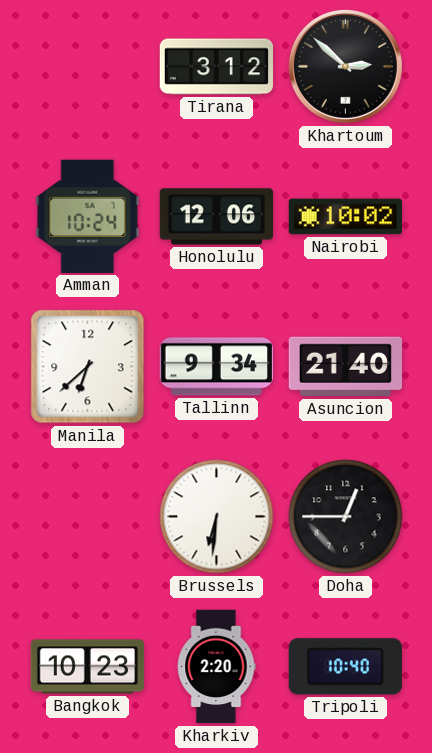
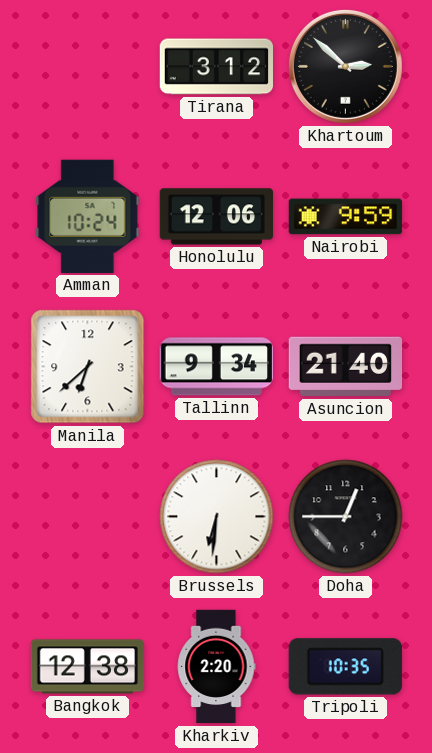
Nairobi: 10:02 -> 9:59 (346, 217)
Bangkok: 10:23 -> 12:38 (88, 667)
Tripoli: 10:40 -> 10:35 (345, 667)
